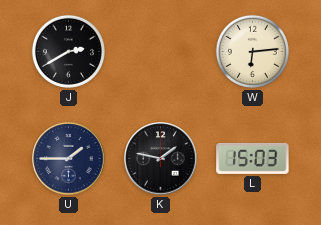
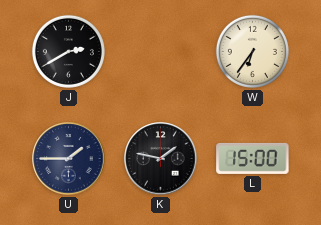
W: 6:14 -> 6:36 (252, 51)
L: 15:03 -> 15:00 (253, 158)
